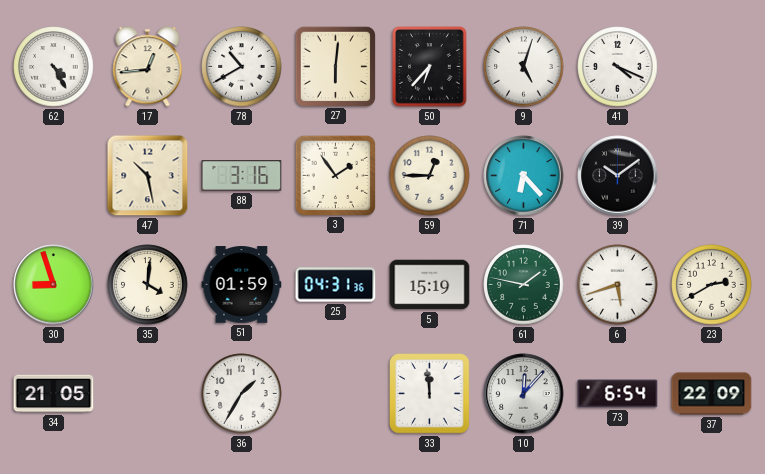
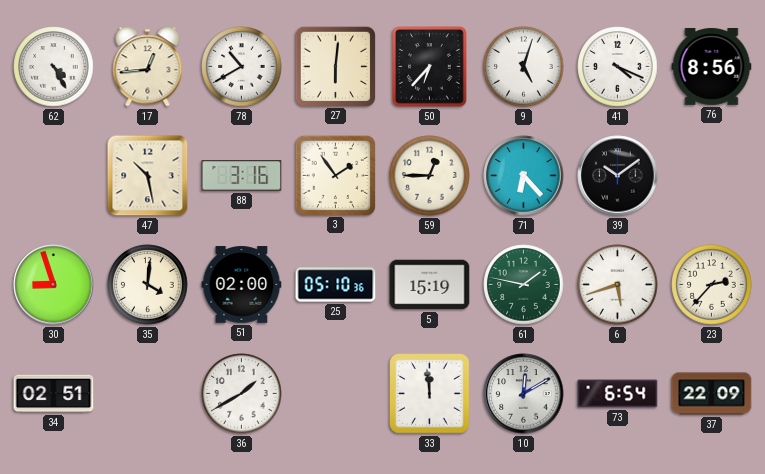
76: none -> 8:56 (712, 67)
51: 01:59 -> 02:00 (242, 285)
25: 04:31 -> 05:10 (336, 285)
23: 2:40 -> 2:37 (712, 285)
34: 21:05 -> 02:51 (54, 394)
36: 1:35 -> 1:40 (242, 394)
10: 12:07 -> 12:10 (524, 394)
